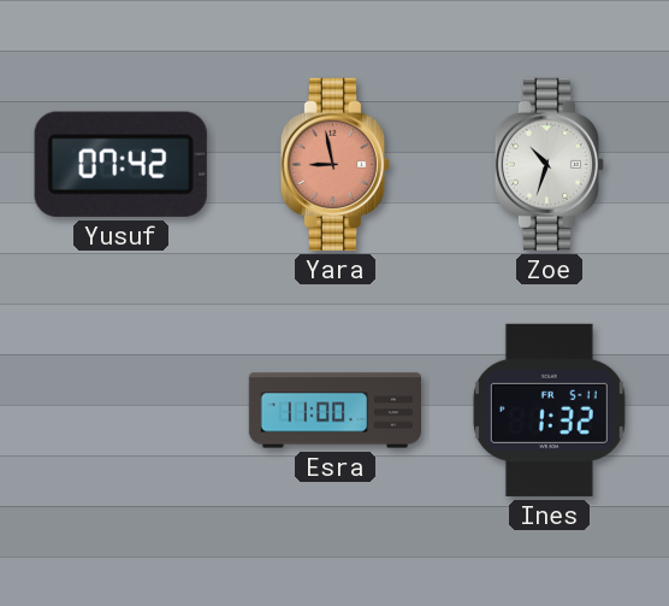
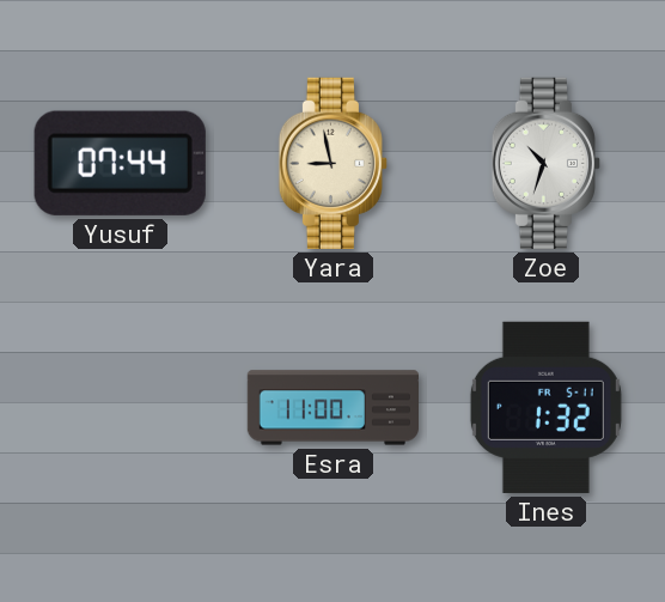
Yusuf: 07:42 -> 07:44 (120, 163)
Yara dial: salmon -> cream (332, 163)
